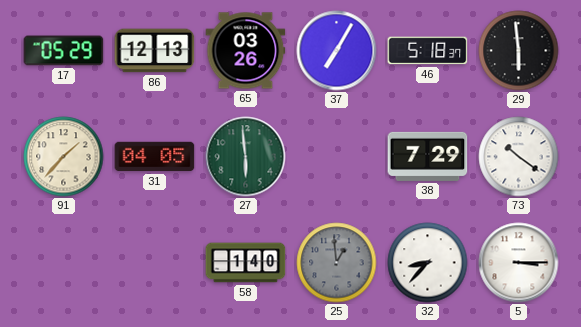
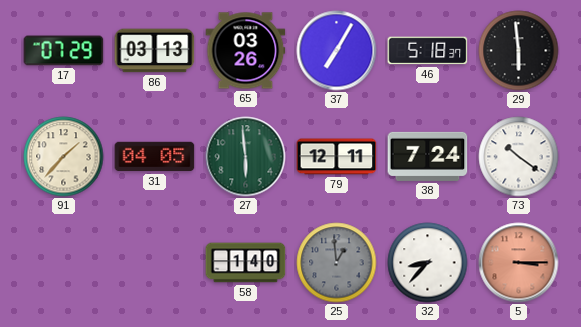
17: 05:29 -> 07:29 (64, 51)
86: 12:13 -> 03:13 (155, 51)
79: none -> 12:11 (337, 157)
38: 7:29 -> 7:24 (428, 156)
5 dial: white -> salmon (519, 263)
